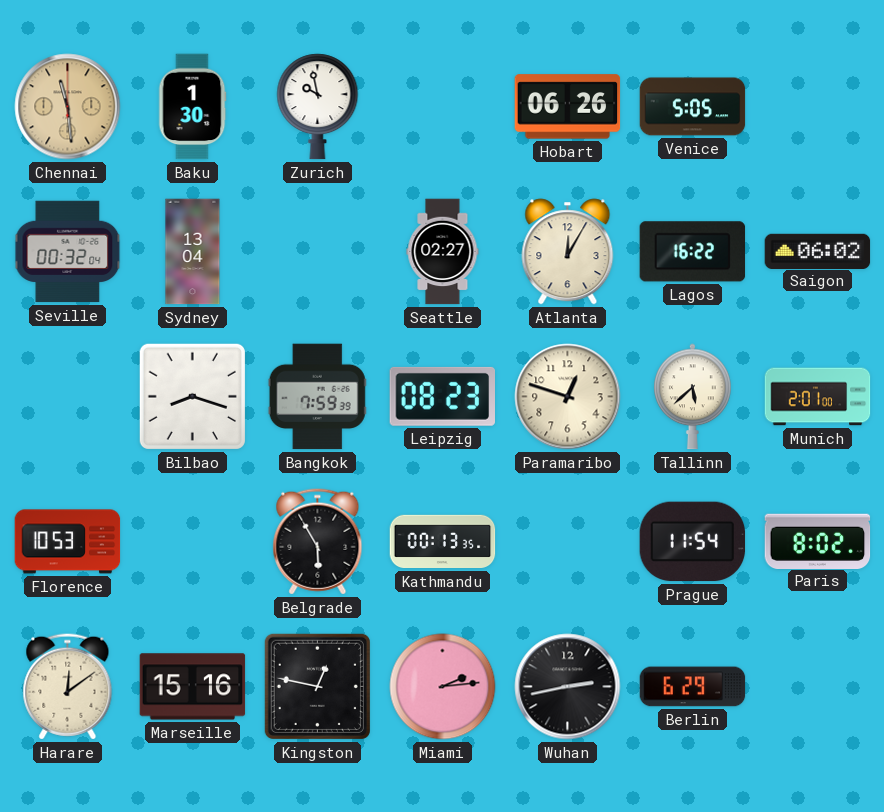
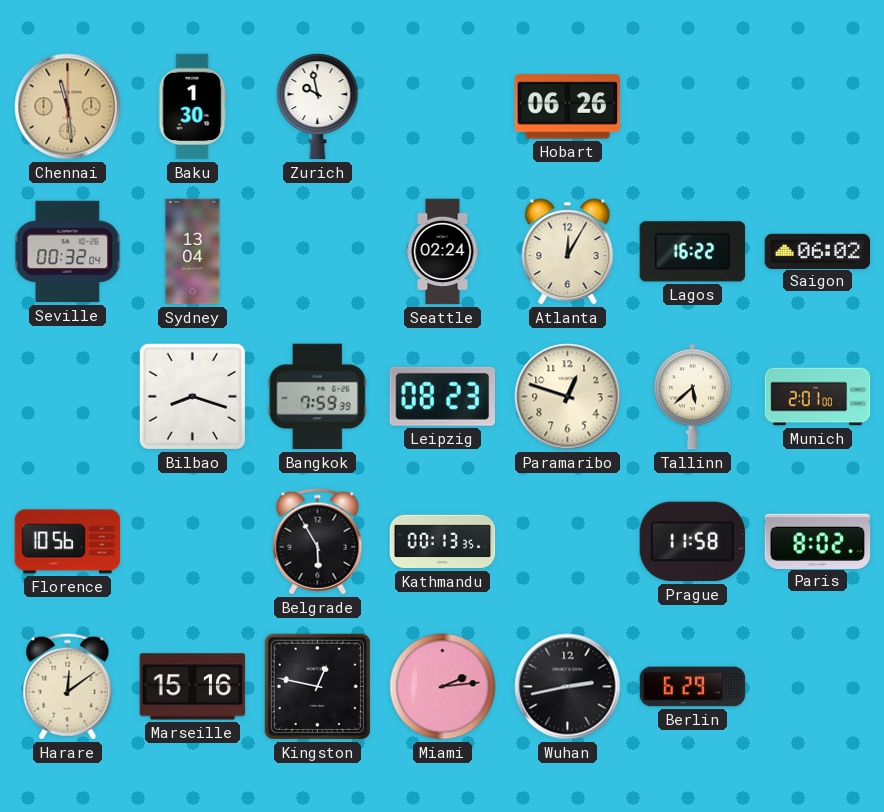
Venice: 5:05 -> none (693, 107)
Seattle: 02:27 -> 02:24 (443, 252)
Florence: 10:53 -> 10:56 (68, 542)
Prague: 11:54 -> 11:58 (693, 542)
